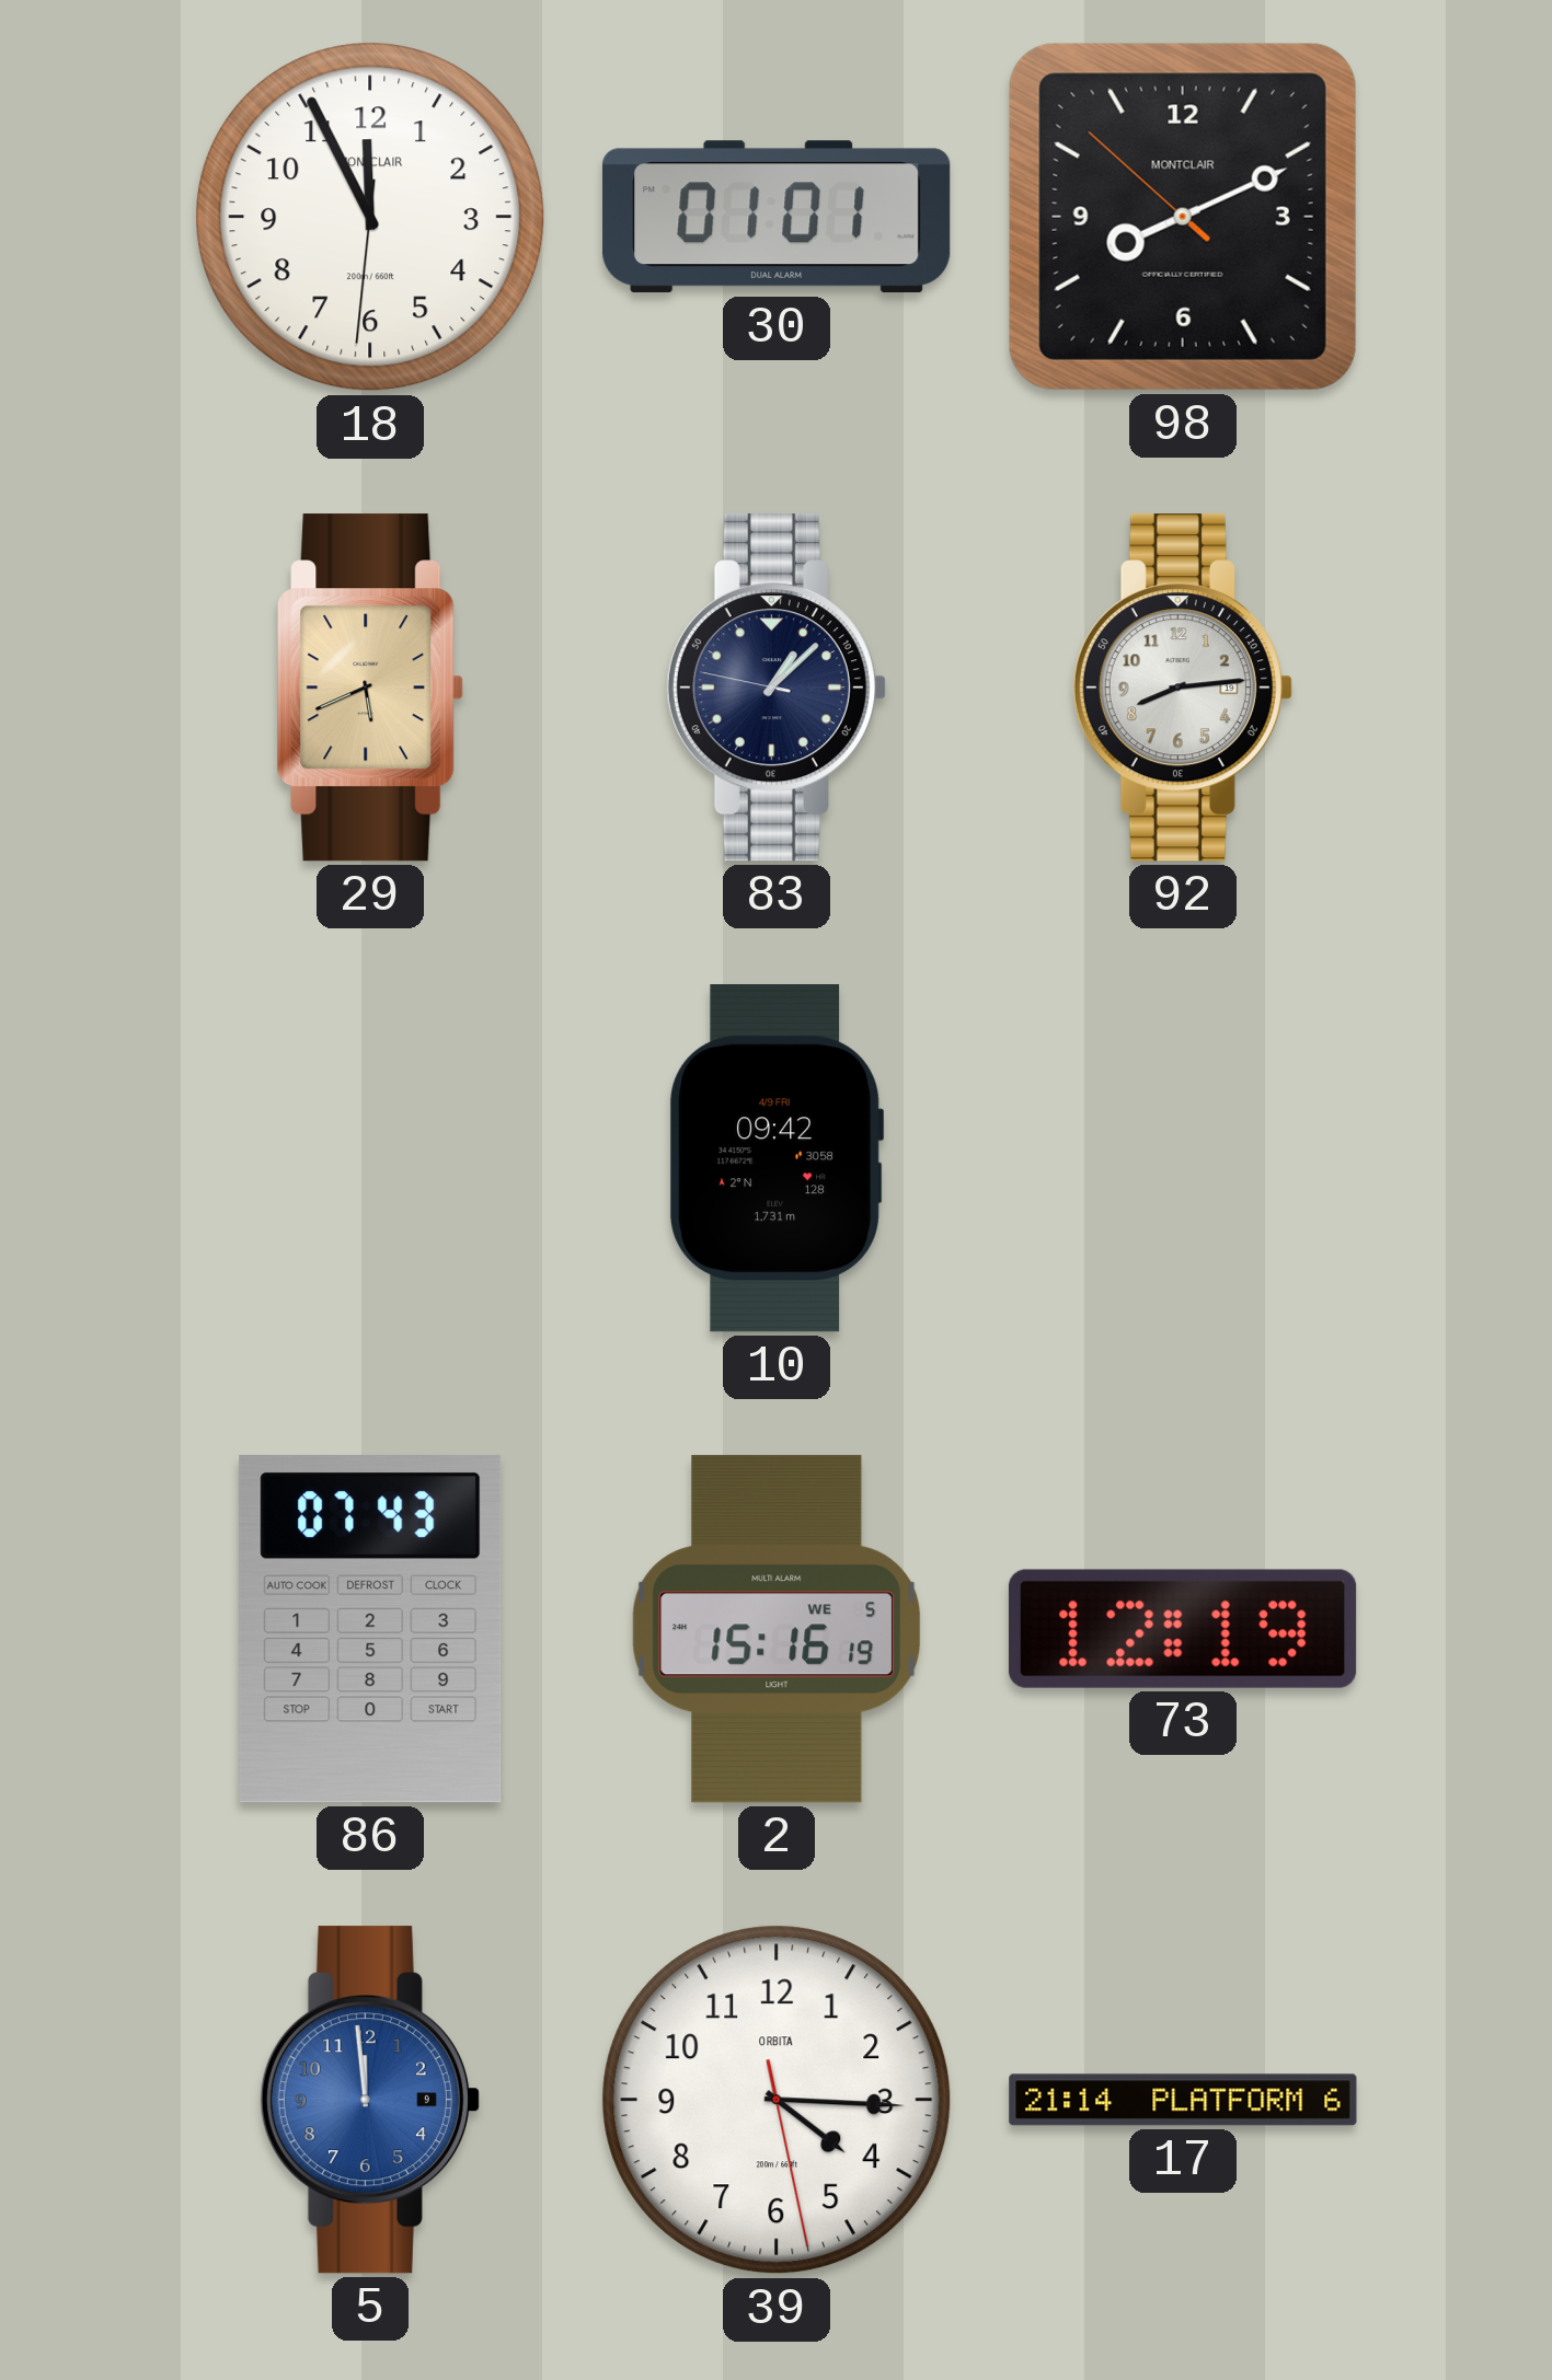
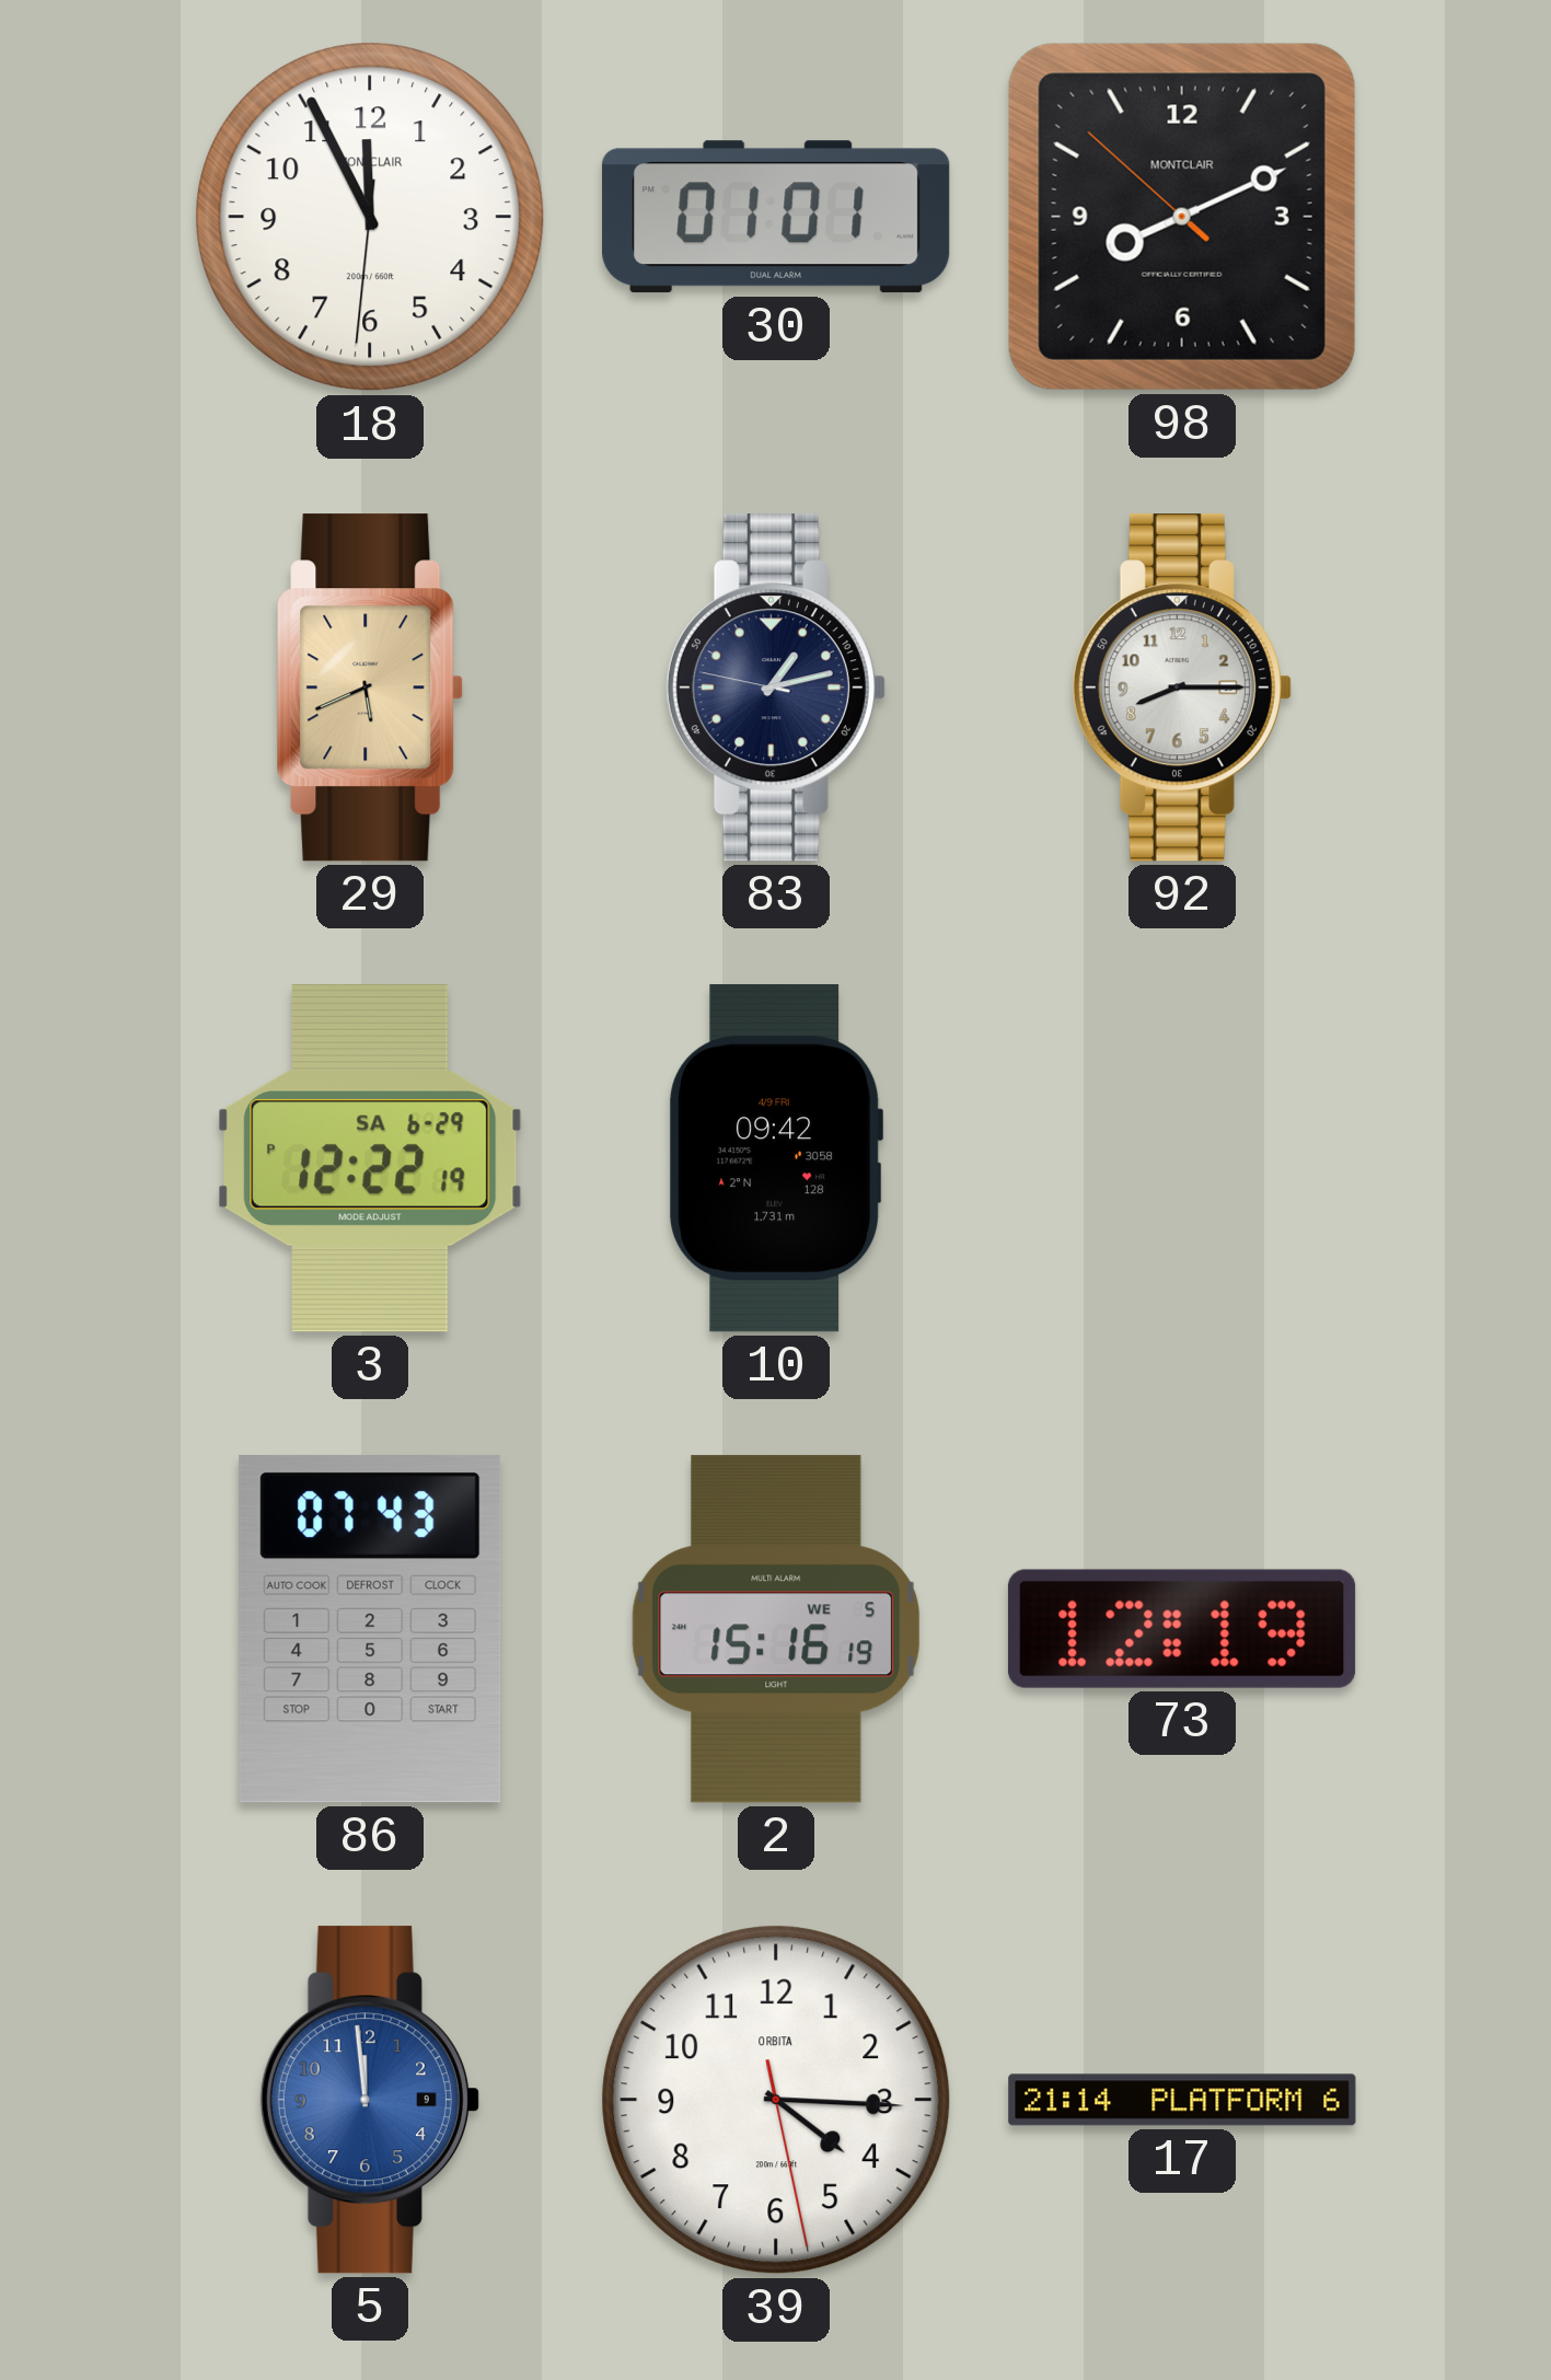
83: 1:07 -> 1:12 (776, 688)
92: 8:14 -> 8:15 (1182, 688)
3: none -> 12:22 (371, 1159)
